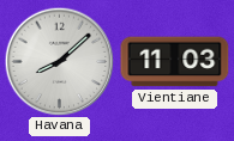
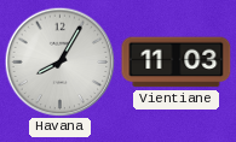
Havana: 8:08 -> 8:05 (59, 61)
